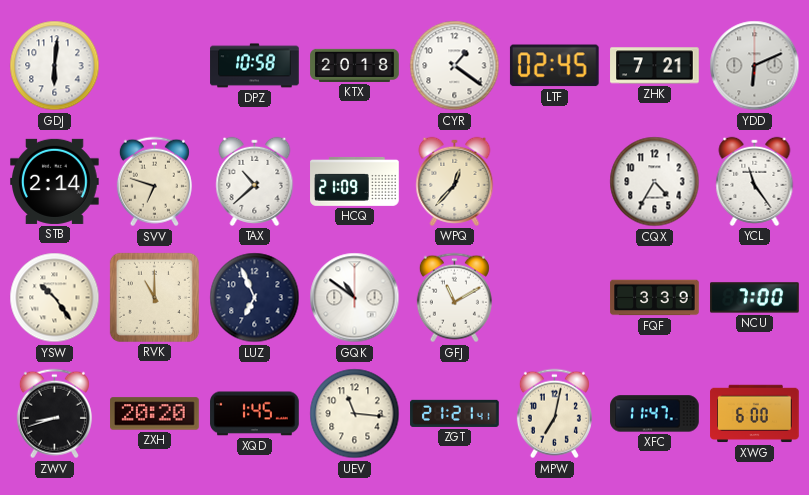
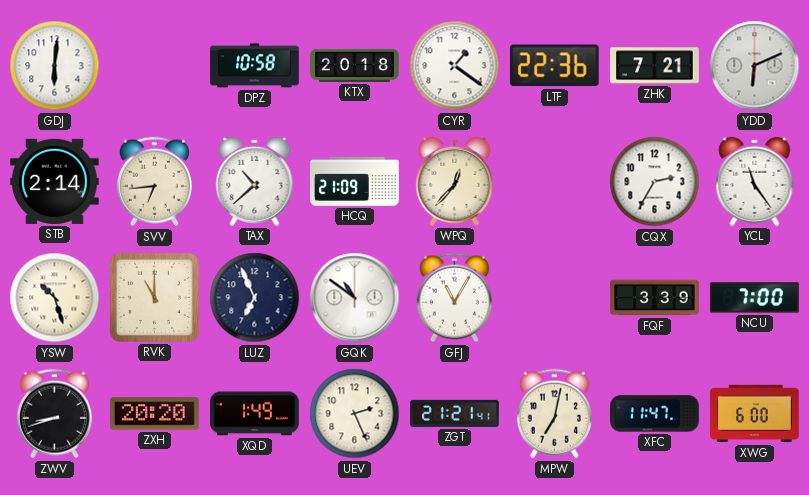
LTF: 02:45 -> 22:36 (554, 66)
SVV: 6:48 -> 6:44 (154, 182)
CQX: 4:35 -> 2:35 (655, 182)
YSW: 10:24 -> 10:27 (55, 298)
GFJ: 11:10 -> 11:05 (454, 298)
XQD: 1:45 -> 1:49 (255, 414)
UEV: 11:16 -> 2:26 (355, 414)
